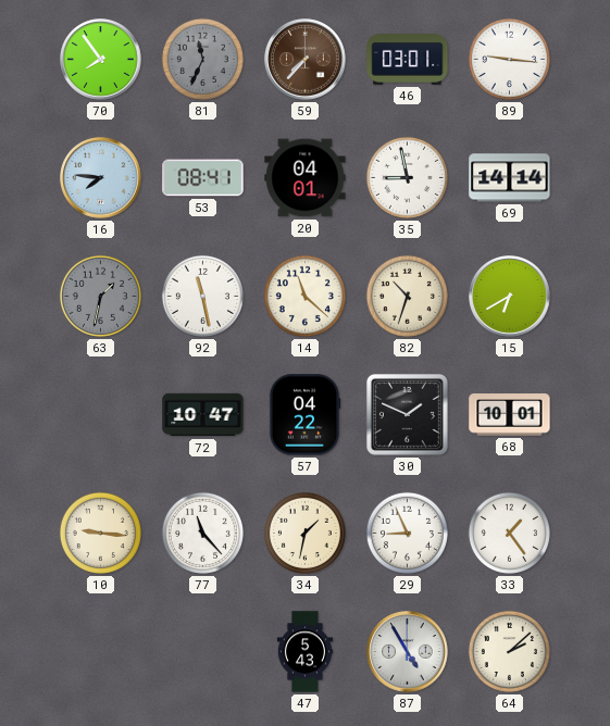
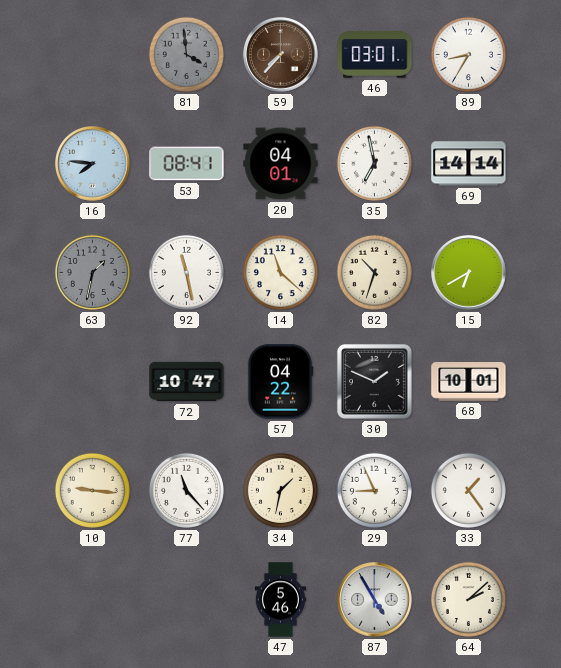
70: 7:54 -> none (101, 60)
81: 11:34 -> 3:59 (186, 54)
89: 9:16 -> 8:35 (468, 54)
35: 8:58 -> 6:58 (374, 163)
47: 5:43 -> 5:46 (281, 600)
